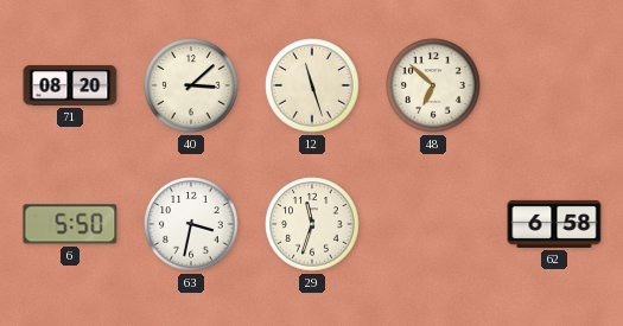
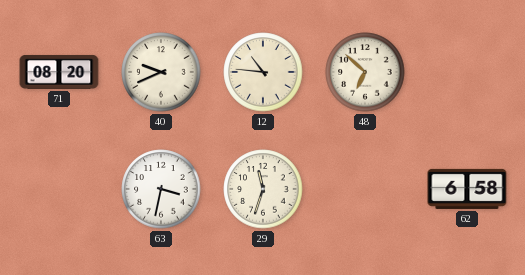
40: 3:08 -> 9:41 (161, 72)
12: 11:27 -> 10:46 (263, 72)
6: 5:50 -> none (70, 224)
